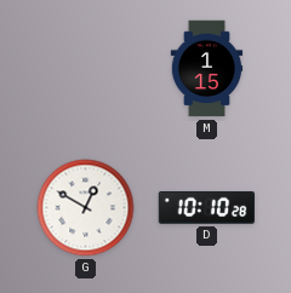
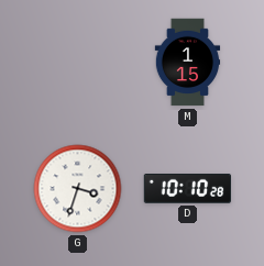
G: 12:50 -> 3:33 (78, 189)
